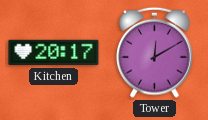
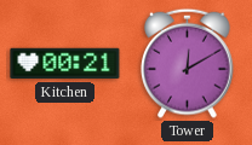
Kitchen: 20:17 -> 00:21 (65, 64)
